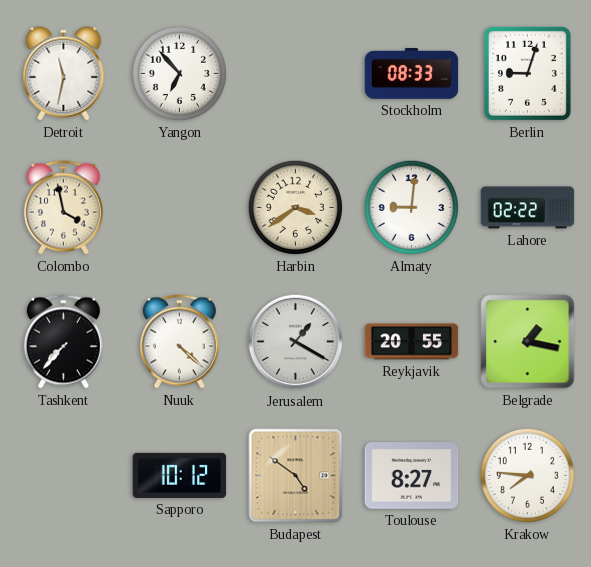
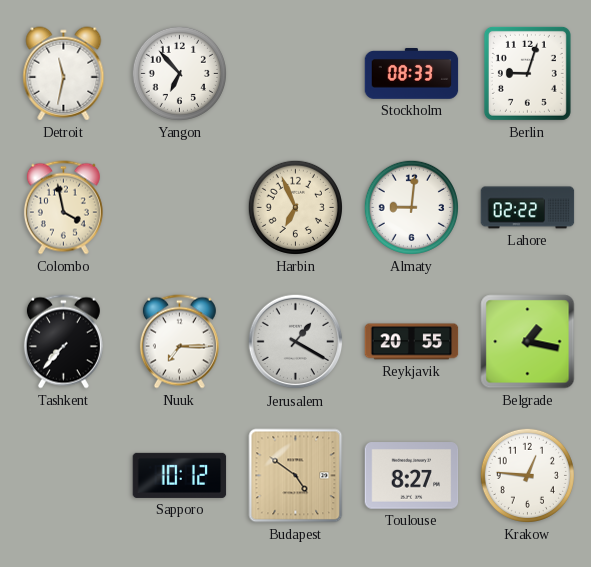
Harbin: 3:39 -> 6:56 (295, 207)
Nuuk: 4:22 -> 7:15 (179, 342)
Krakow: 7:46 -> 12:46 (527, 475)
